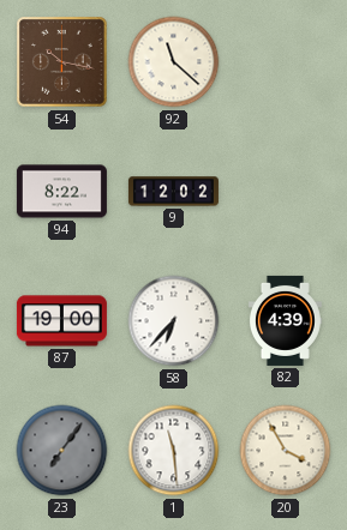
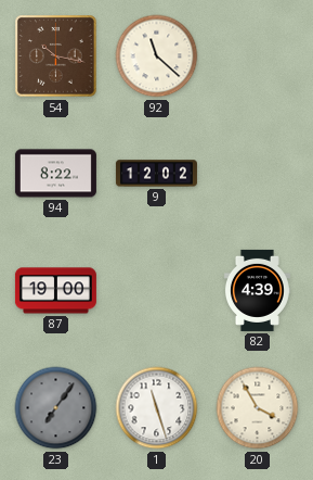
58: 6:37 -> none (174, 321)
1: 11:29 -> 11:27 (157, 408)
